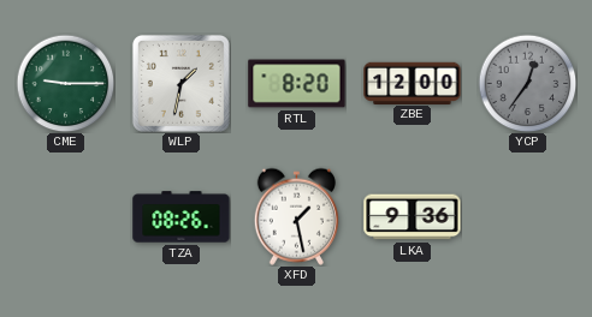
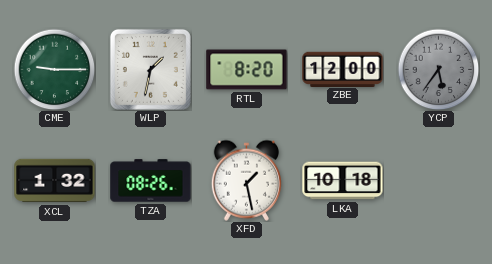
YCP: 12:36 -> 5:36 (438, 69)
XCL: none -> 1:32 (55, 181)
LKA: 9:36 -> 10:18 (343, 181)
